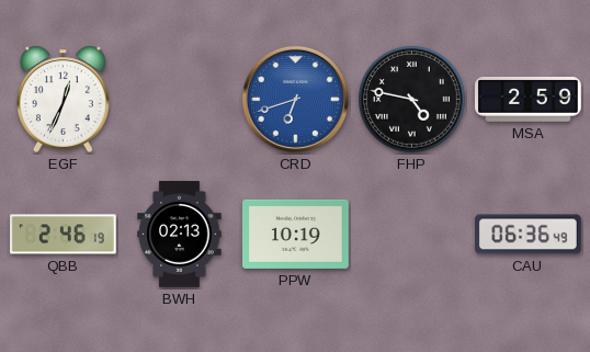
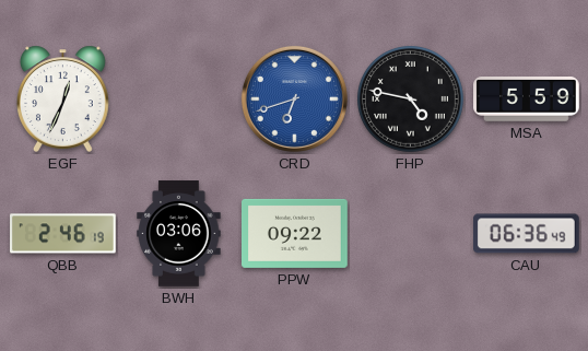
MSA: 2:59 -> 5:59 (527, 100)
BWH: 02:13 -> 03:06 (179, 234)
PPW: 10:19 -> 09:22 (295, 233)
